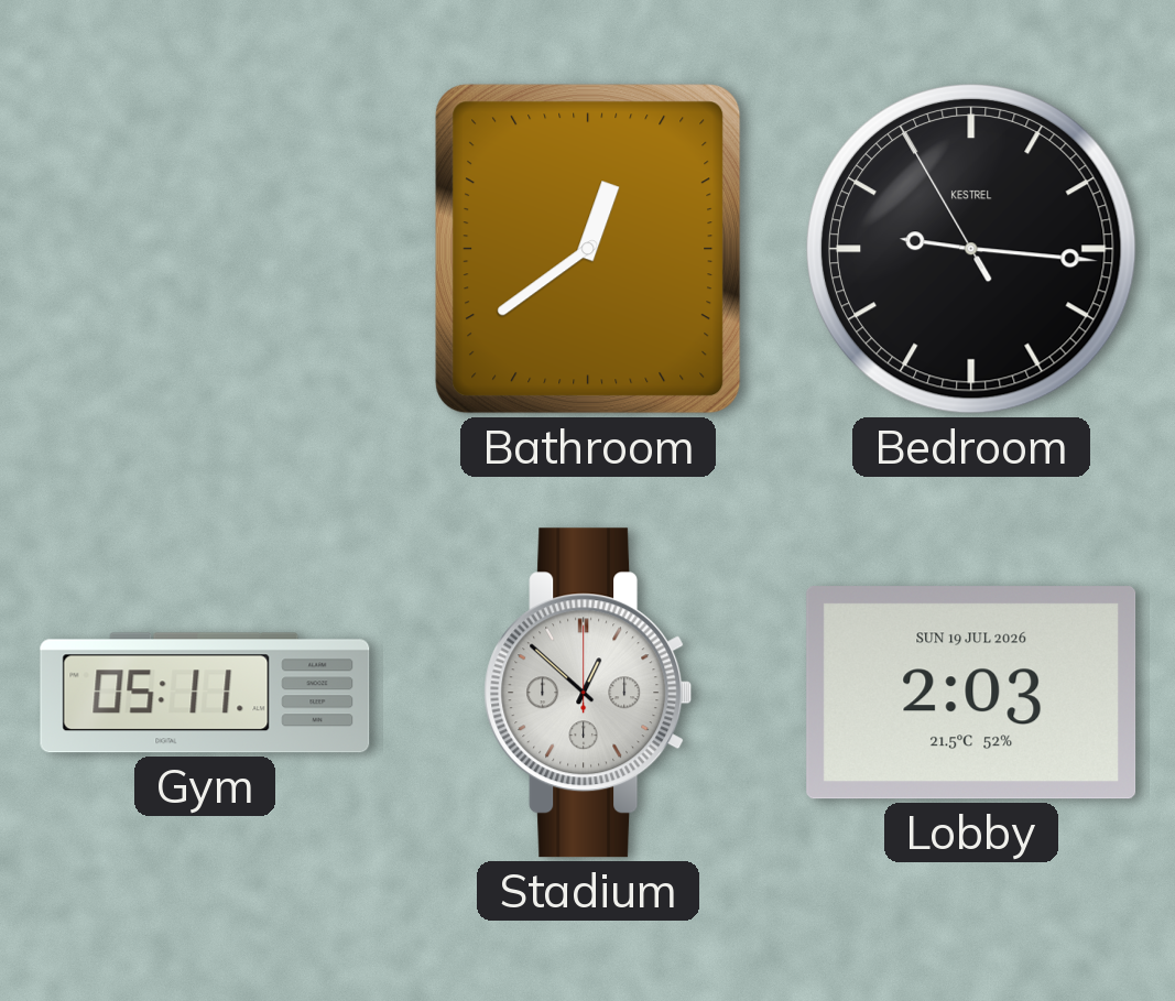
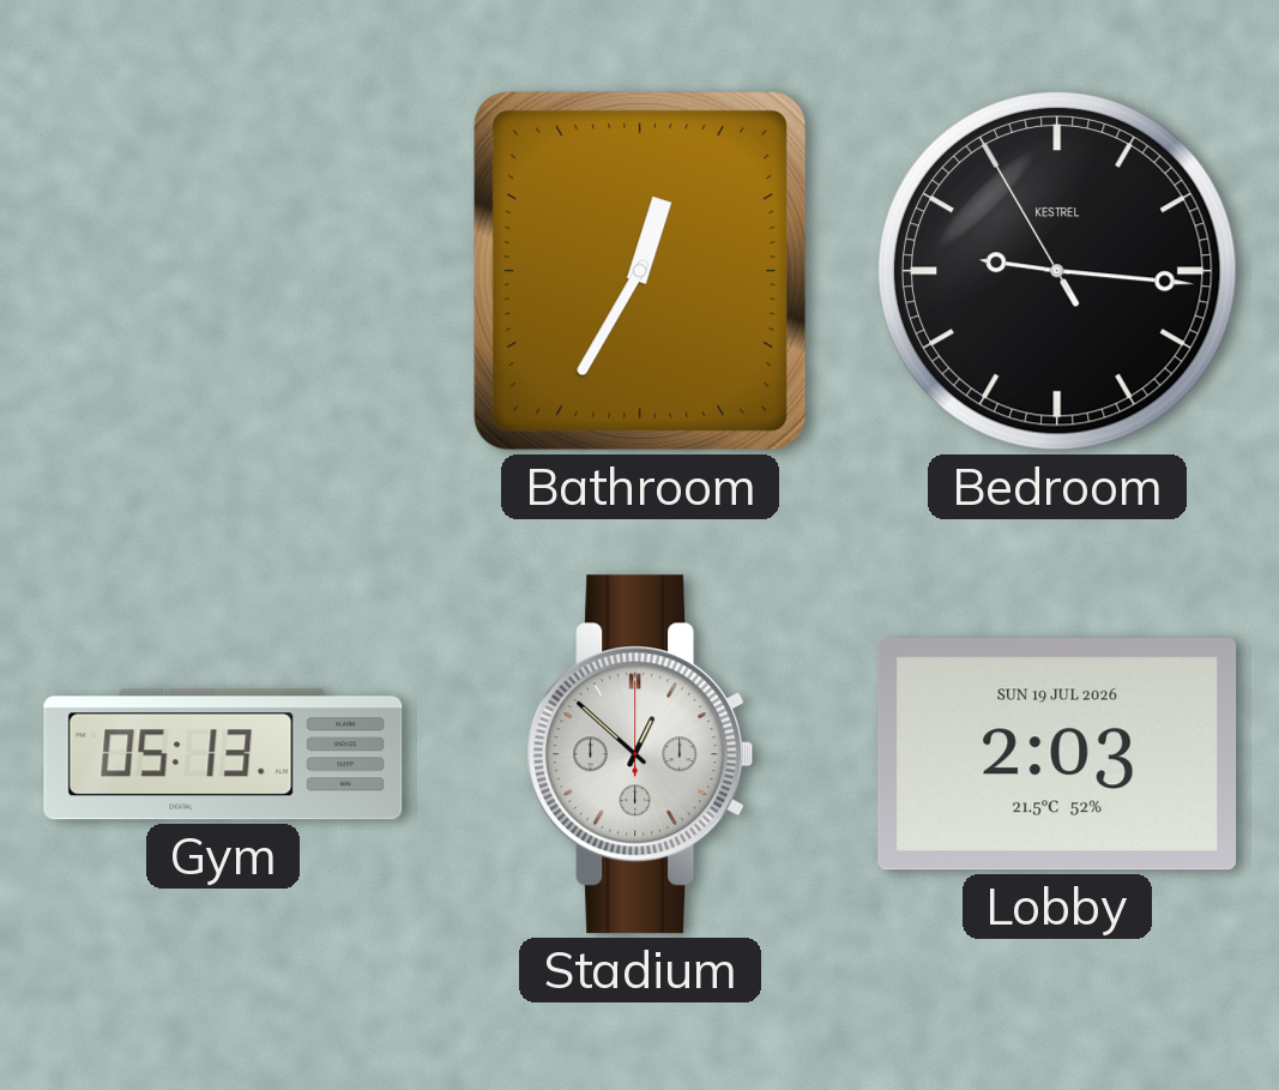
Bathroom: 12:39 -> 12:35 (640, 271)
Gym: 05:11 -> 05:13 (223, 754)
